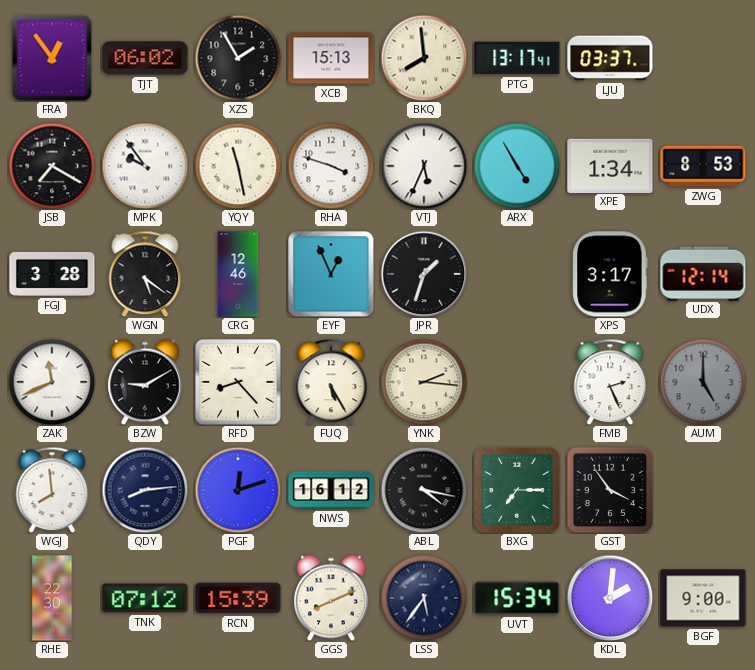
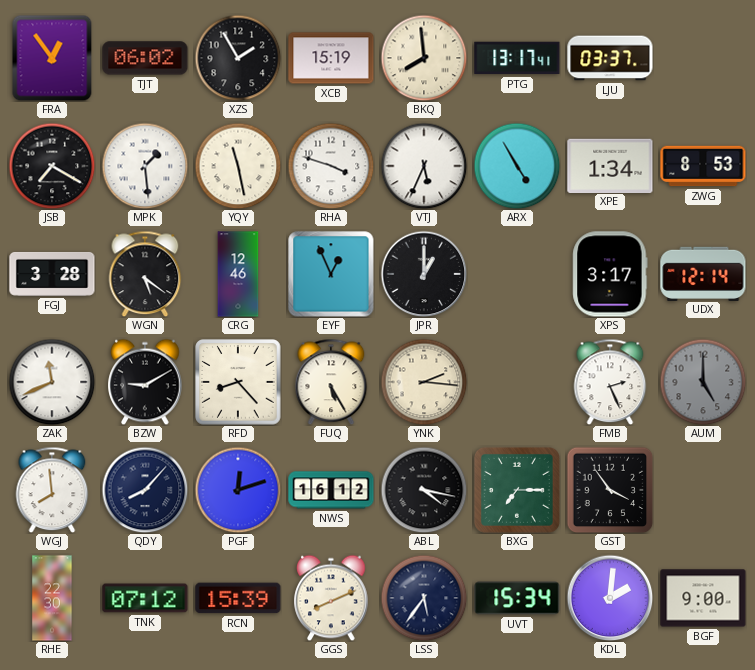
XCB: 15:13 -> 15:19 (331, 58)
MPK: 9:54 -> 1:29 (145, 166)
JPR: 1:33 -> 1:00 (424, 274)
QDY: 8:14 -> 8:07 (145, 490)
